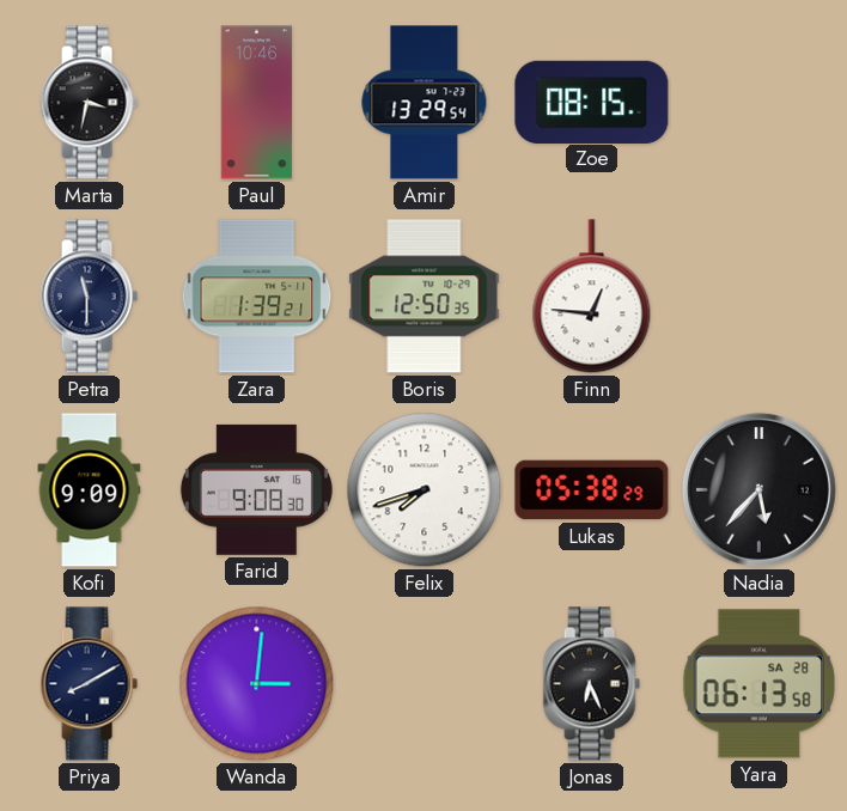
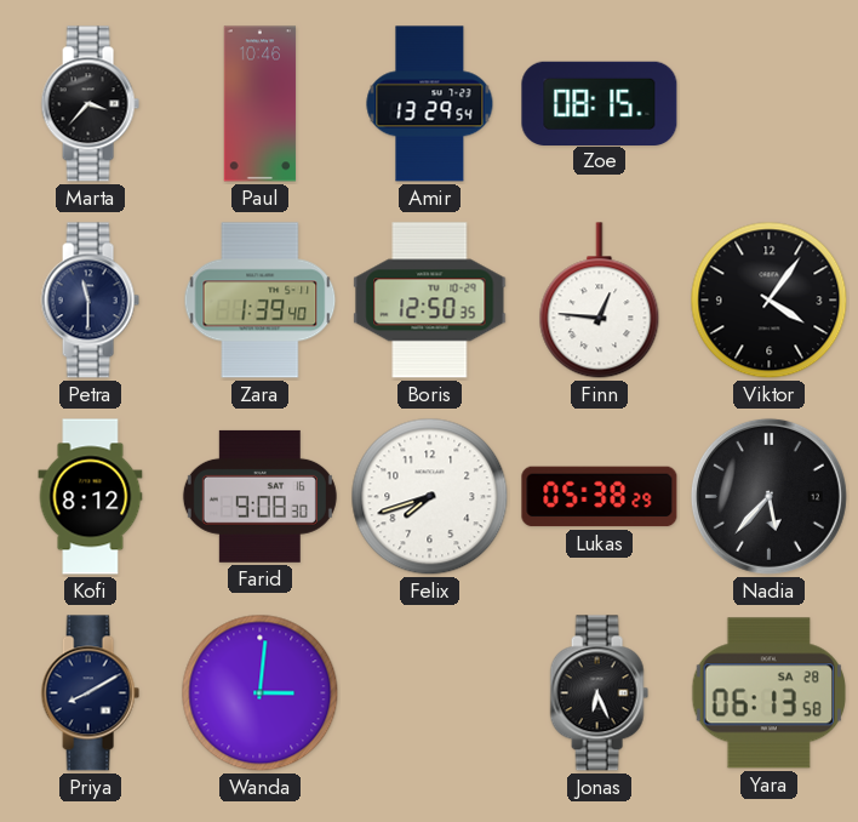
Marta: 3:32 -> 3:37 (90, 104)
Zara: 1:39:21 -> 1:39:40 (261, 301)
Viktor: none -> 4:06 (770, 301)
Kofi: 9:09 -> 8:12 (91, 497)
